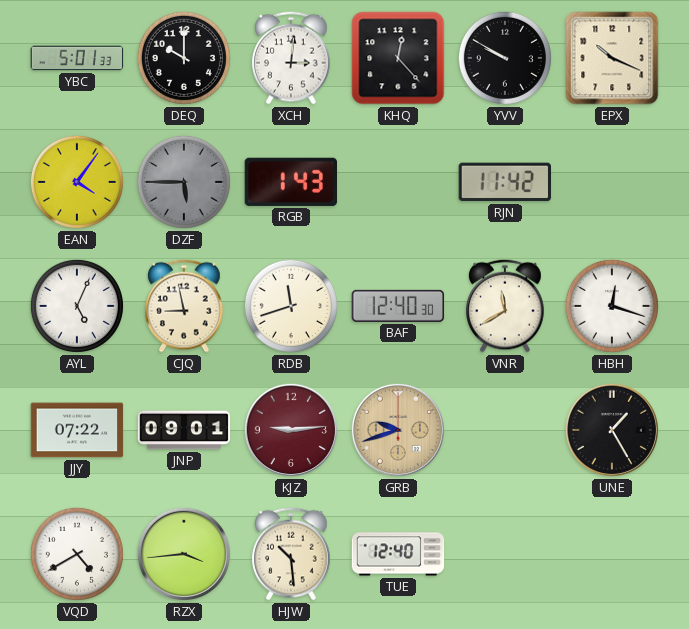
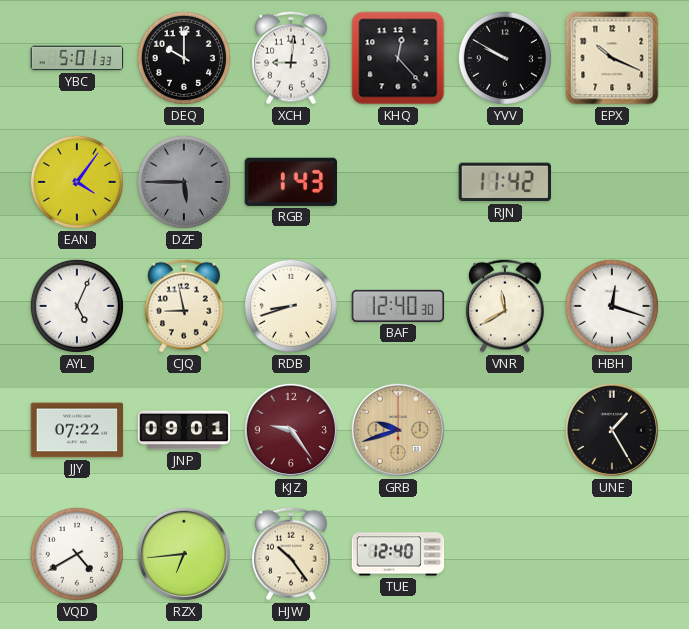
XCH: 3:01 -> 9:01 (291, 58)
RDB: 11:42 -> 8:42 (291, 306)
KJZ: 9:14 -> 9:24 (291, 430)
RZX: 3:44 -> 6:44 (184, 554)
HJW: 10:29 -> 10:24 (291, 554)
